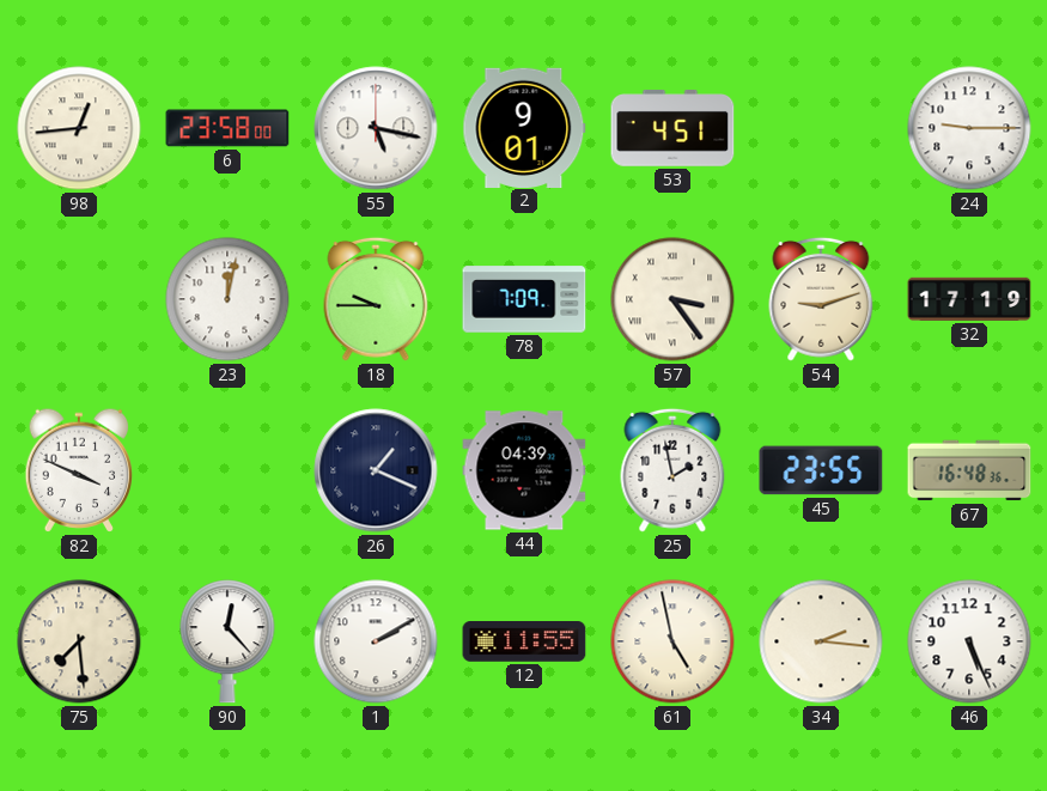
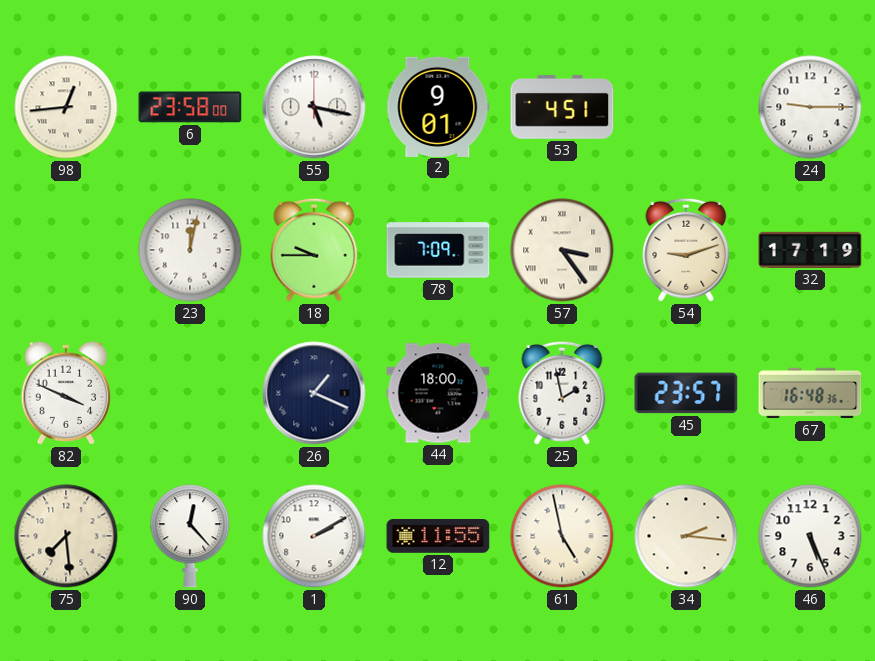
44: 04:39 -> 18:00 (438, 393)
45: 23:55 -> 23:57 (686, 393)
